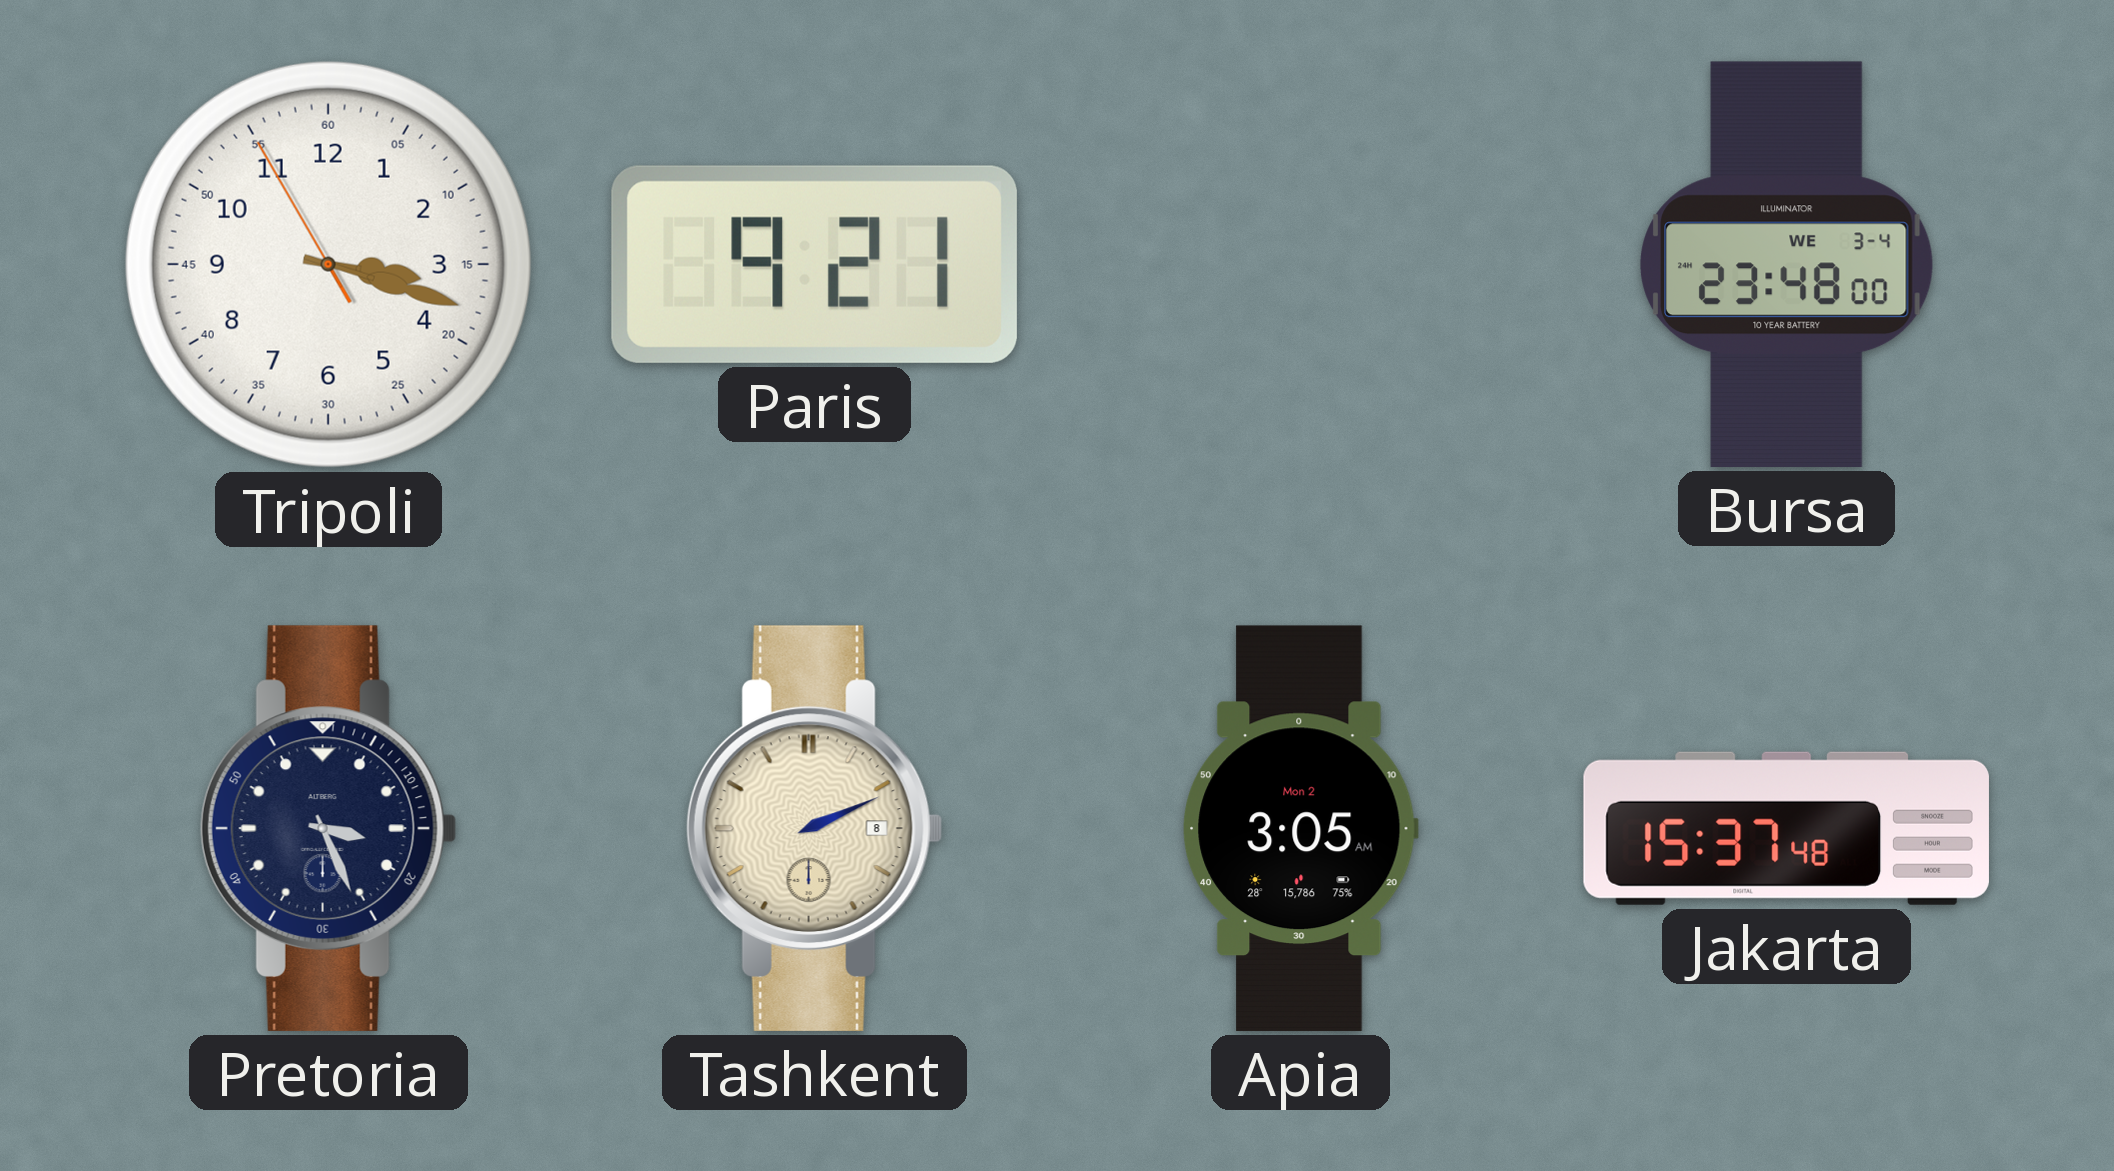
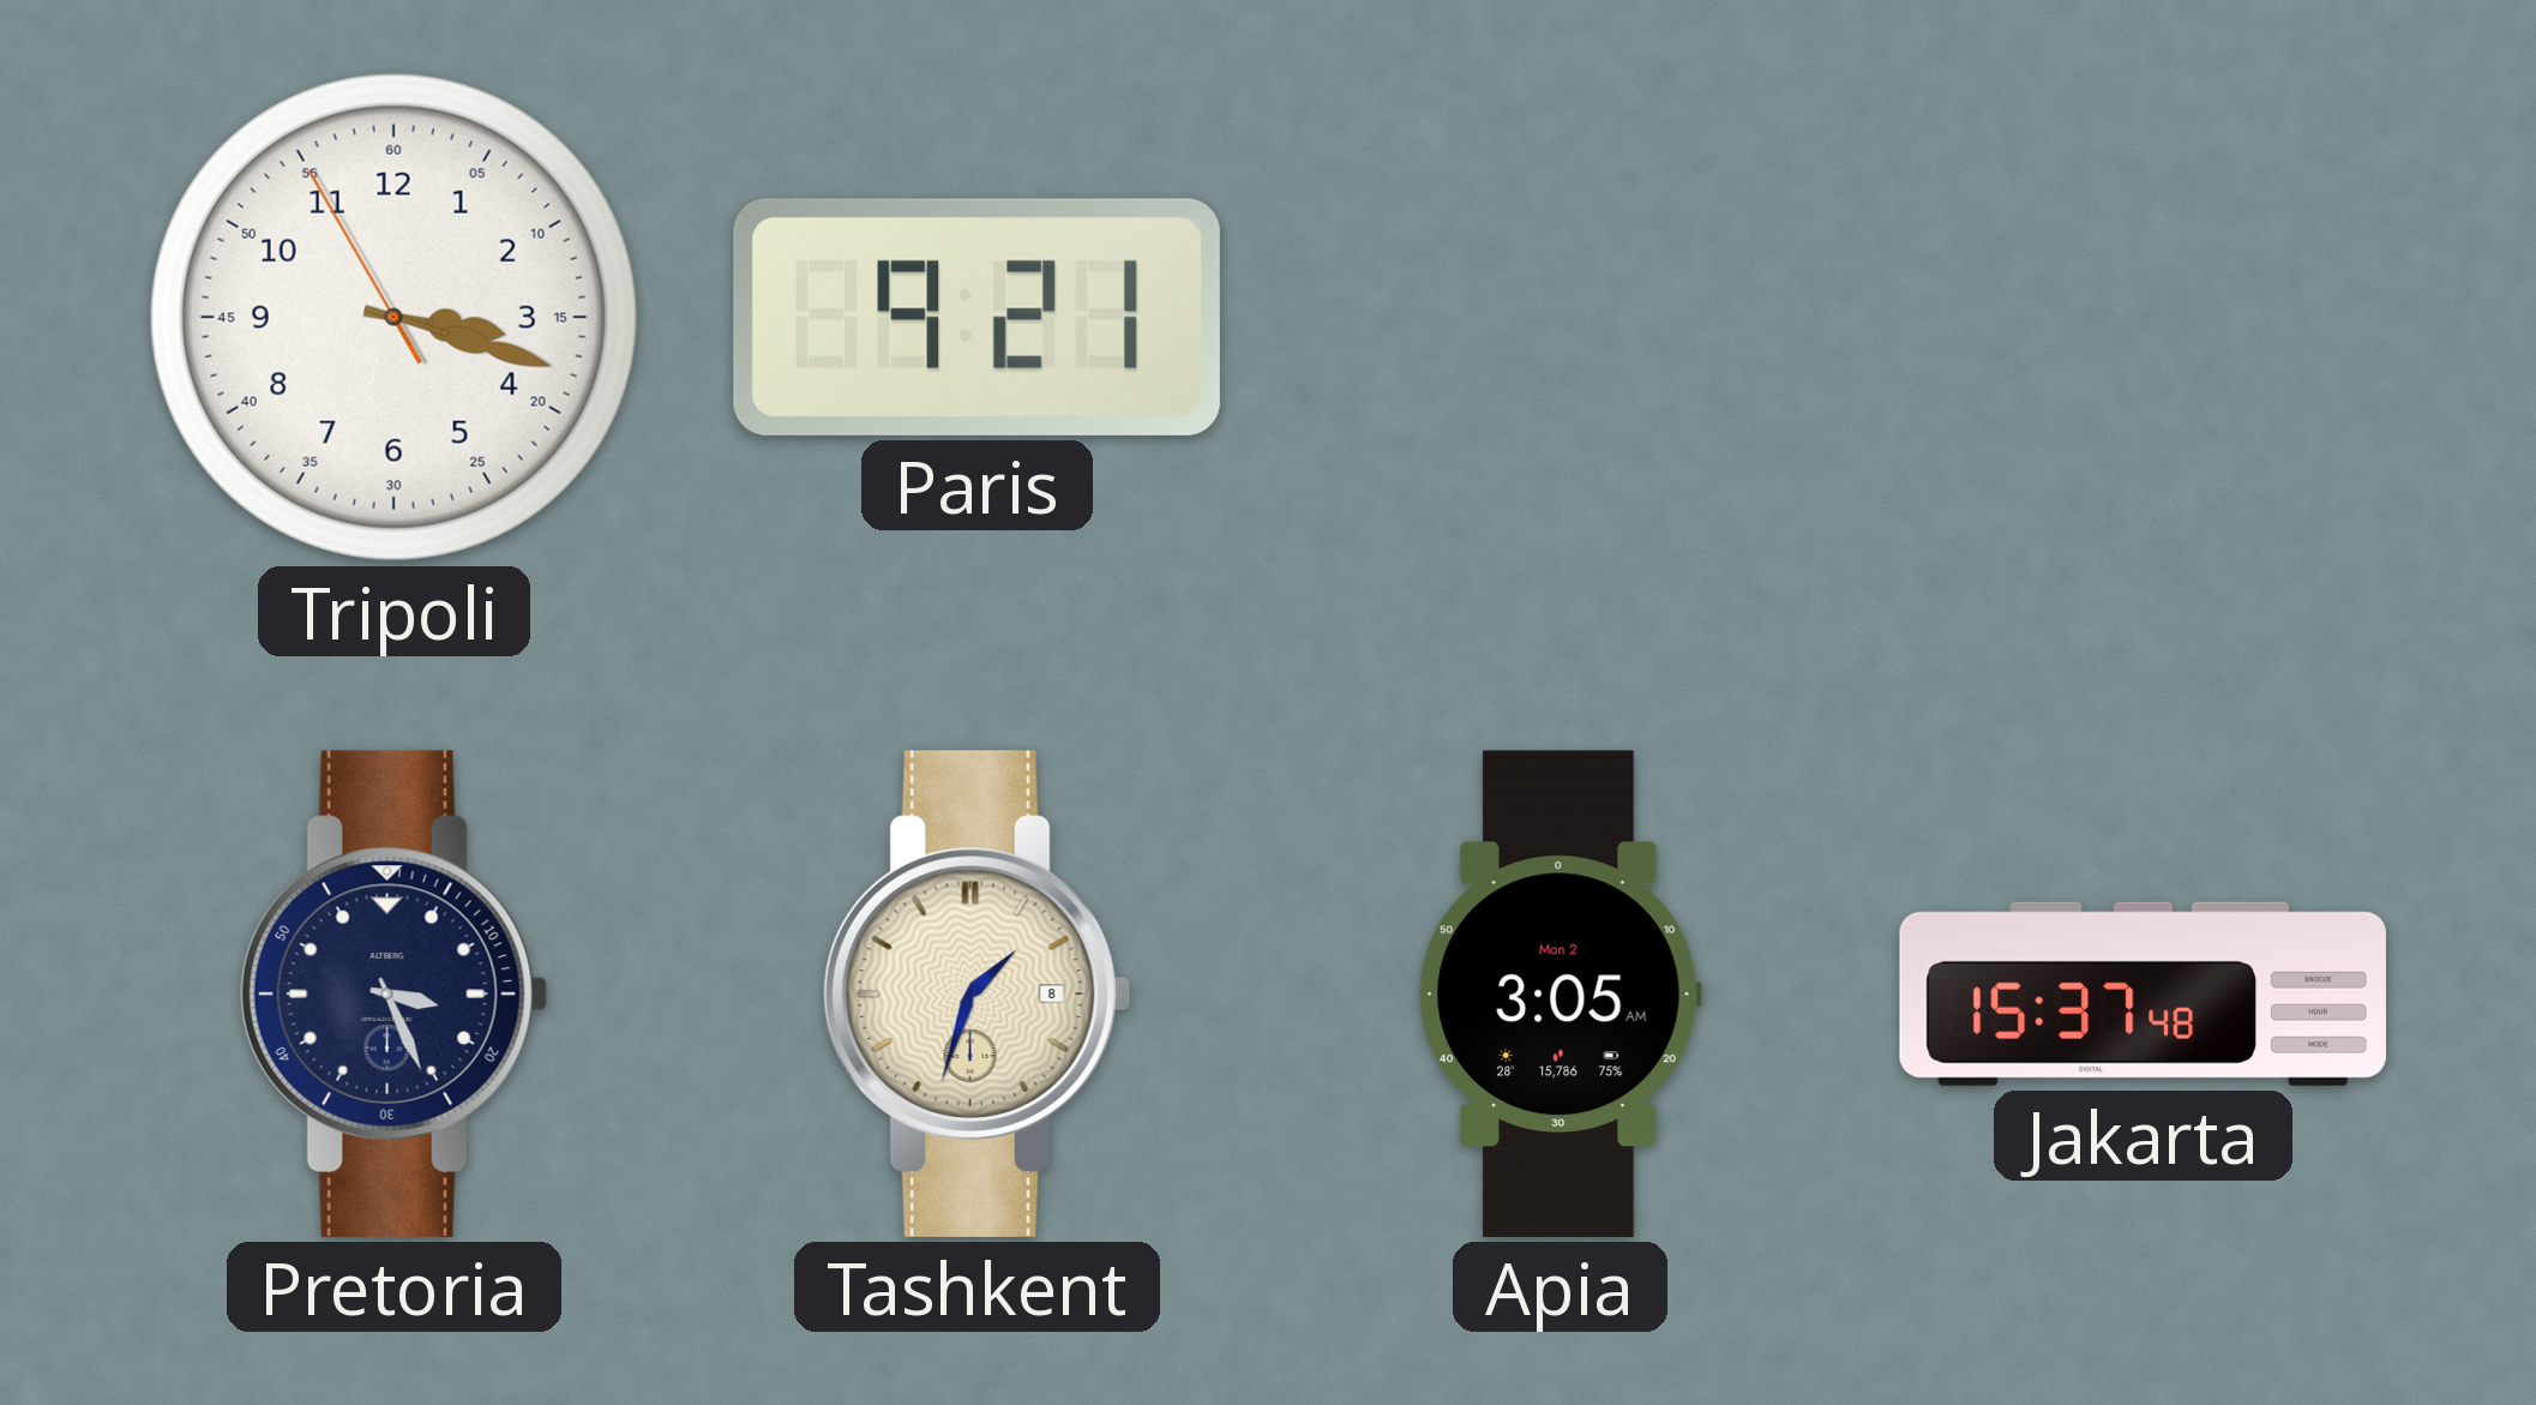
Bursa: 23:48 -> none (1786, 264)
Tashkent: 2:11 -> 1:33 (976, 993)
